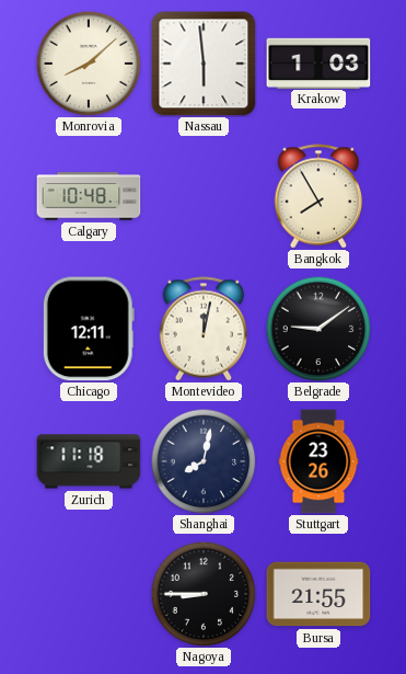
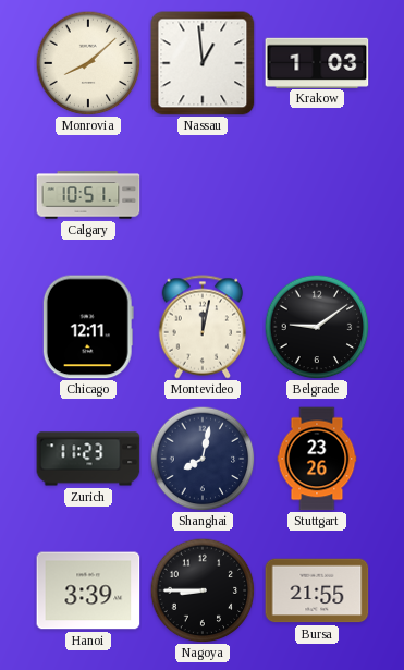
Nassau: 5:59 -> 12:59 (203, 63)
Calgary: 10:48 -> 10:51 (88, 195)
Bangkok: 7:55 -> none (318, 196)
Zurich: 11:18 -> 11:23 (88, 459)
Hanoi: none -> 3:39 (88, 590)
